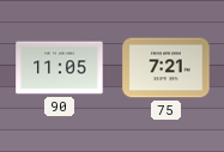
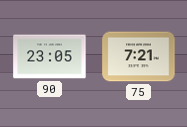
90: 11:05 -> 23:05 (50, 57)
